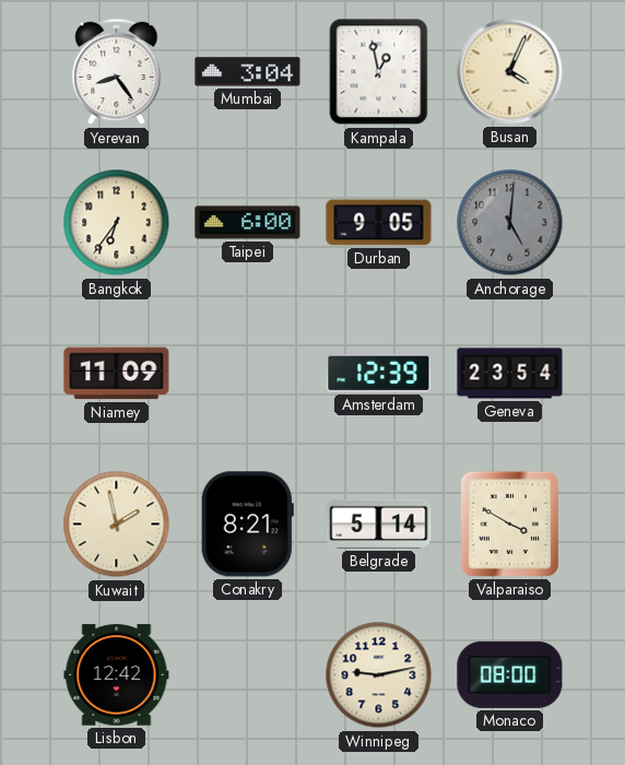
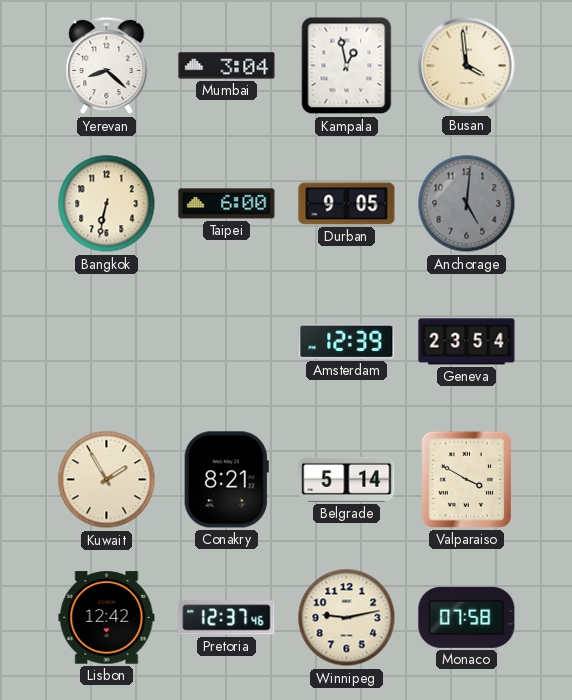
Yerevan: 8:24 -> 8:22 (107, 66)
Busan: 4:04 -> 3:59 (467, 66)
Bangkok: 6:36 -> 6:32 (107, 204)
Niamey: 11:09 -> none (117, 374)
Kuwait: 1:58 -> 1:55 (107, 480)
Pretoria: none -> 12:37 (227, 618)
Monaco: 08:00 -> 07:58 (467, 617)
